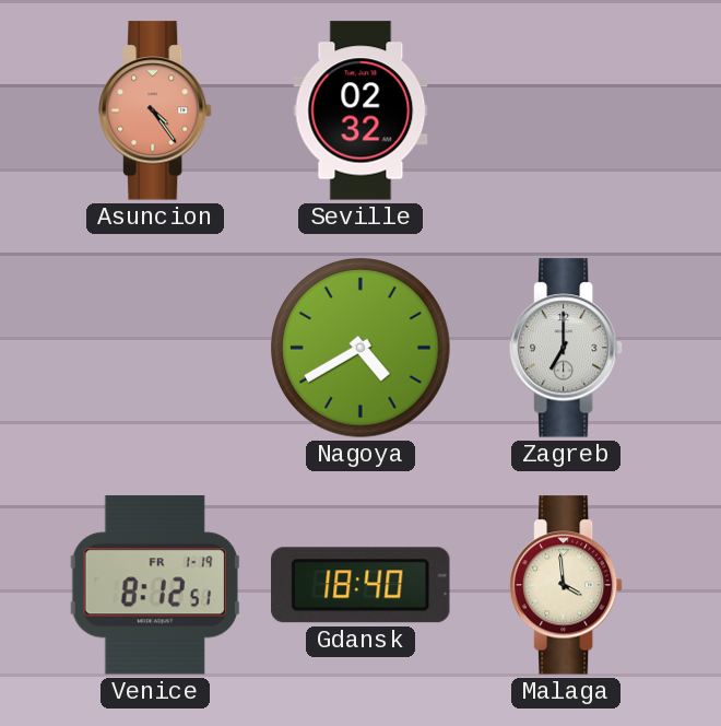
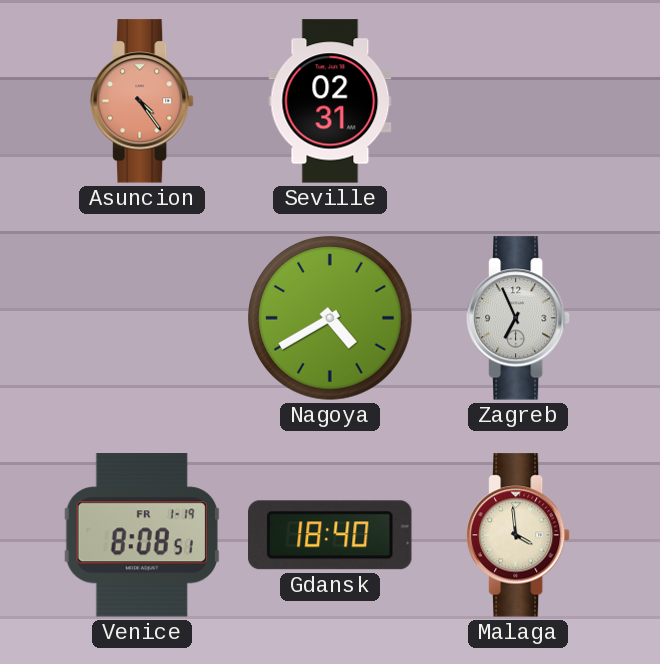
Seville: 02:32 -> 02:31 (330, 101)
Zagreb: 7:00 -> 6:56 (518, 318)
Venice: 8:12 -> 8:08 (142, 535)
